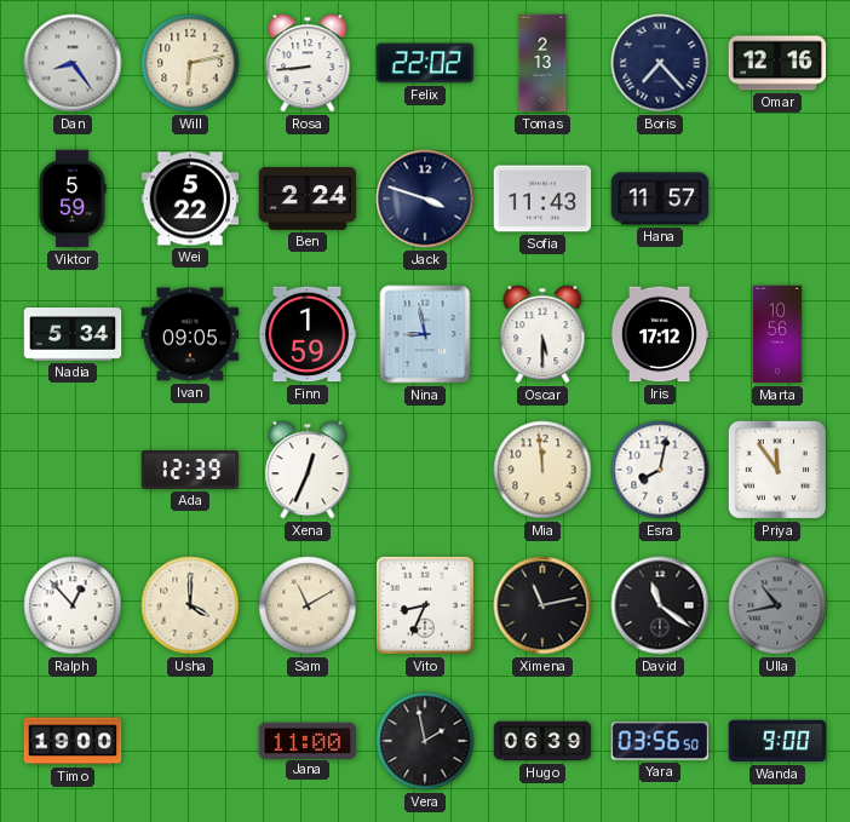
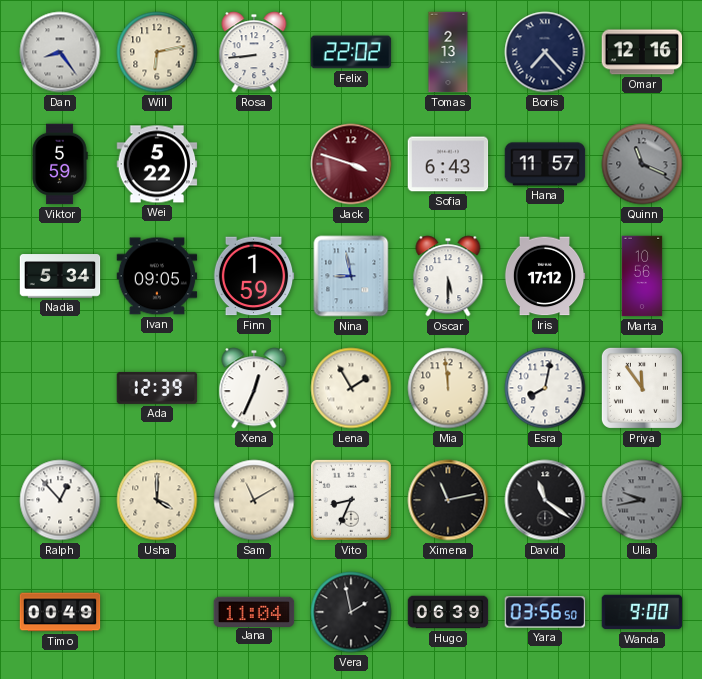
Ben: 2:24 -> none (308, 199)
Jack dial: navy -> burgundy (351, 164)
Sofia: 11:43 -> 6:43 (448, 164)
Quinn: none -> 11:19 (642, 164)
Lena: none -> 1:55 (351, 388)
Ulla: 10:43 -> 9:43 (642, 500)
Timo: 19:00 -> 00:49 (60, 612)
Jana: 11:00 -> 11:04 (254, 611)
